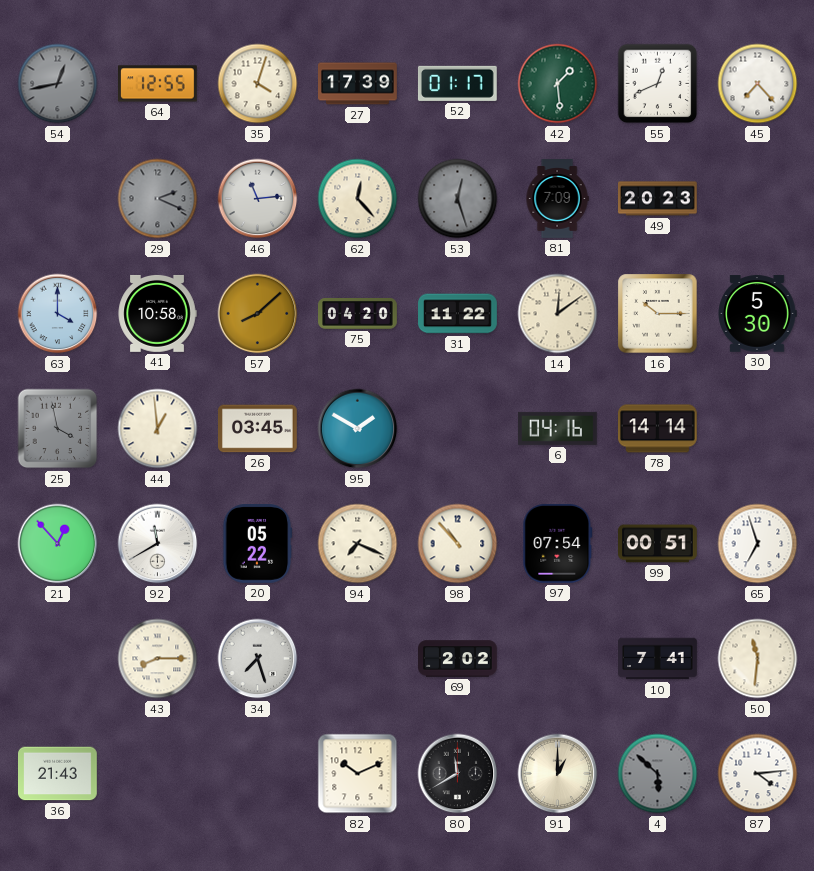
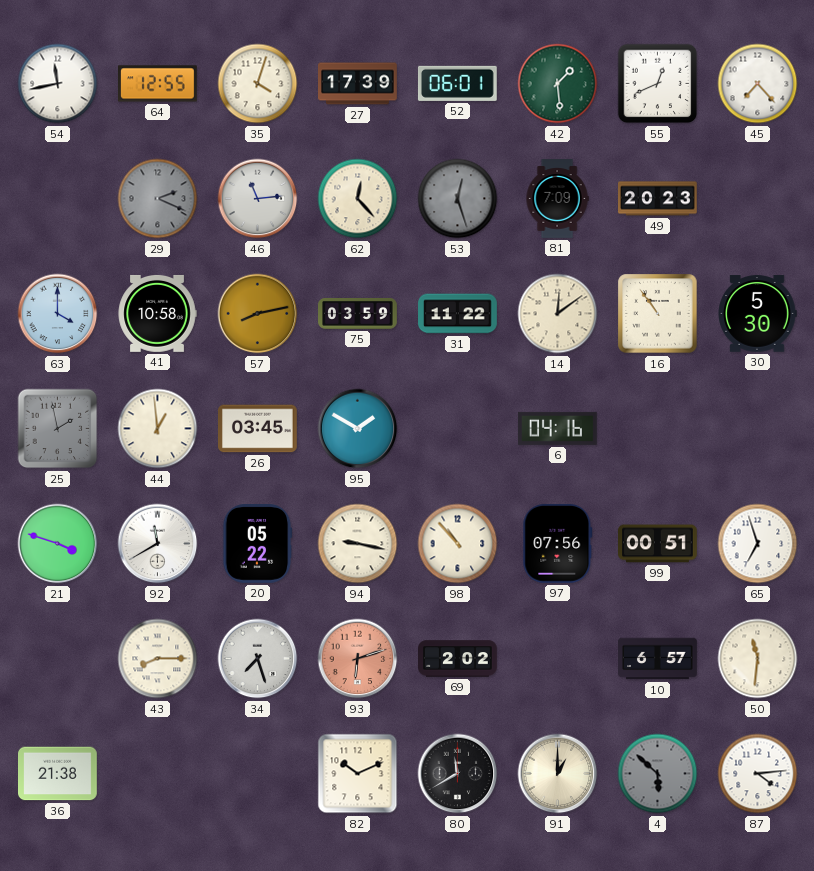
54: 12:43 -> 11:43 (58, 84)
54 dial: grey -> white (58, 84)
52: 01:17 -> 06:01 (457, 83)
57: 8:08 -> 8:13 (258, 314)
75: 04:20 -> 03:59 (358, 314)
16: 10:15 -> 10:54 (658, 314)
25: 3:58 -> 1:58 (58, 429)
78: 14:14 -> none (658, 429)
21: 12:53 -> 3:48 (58, 544)
94: 7:19 -> 9:17 (358, 544)
97: 07:54 -> 07:56 (558, 543)
93: none -> 6:12 (358, 659)
10: 7:41 -> 6:57 (658, 659)
36: 21:43 -> 21:38 (58, 774)
